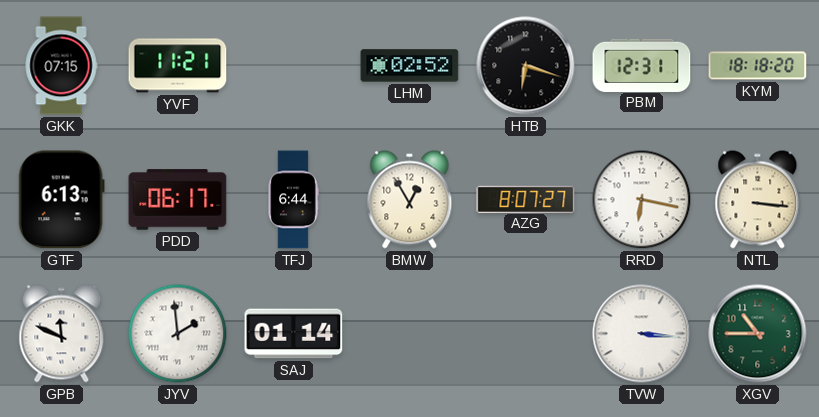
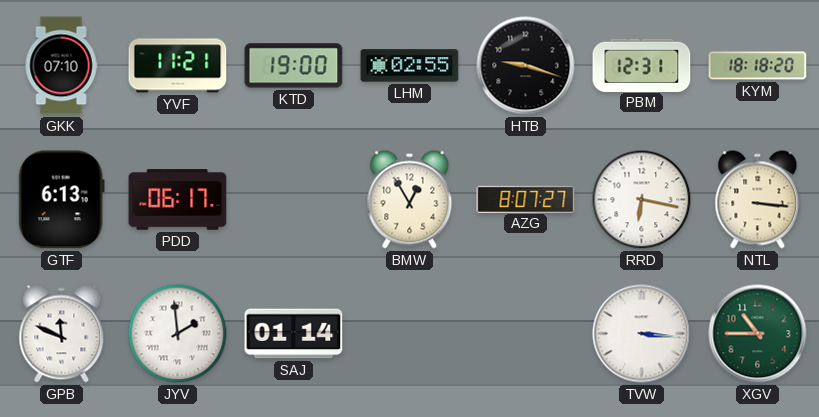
GKK: 07:15 -> 07:10 (61, 66)
KTD: none -> 19:00 (294, 66)
LHM: 02:52 -> 02:55 (410, 66)
HTB: 6:18 -> 9:18 (526, 66)
TFJ: 6:44 -> none (293, 200)
